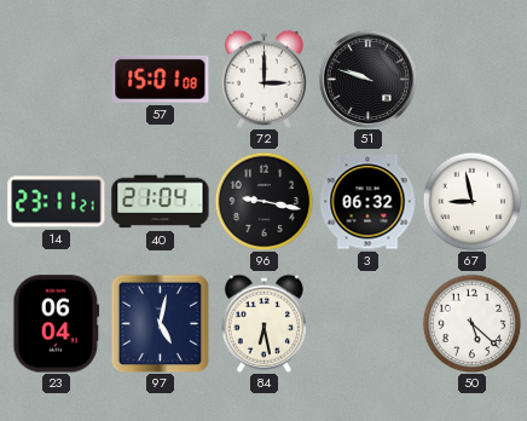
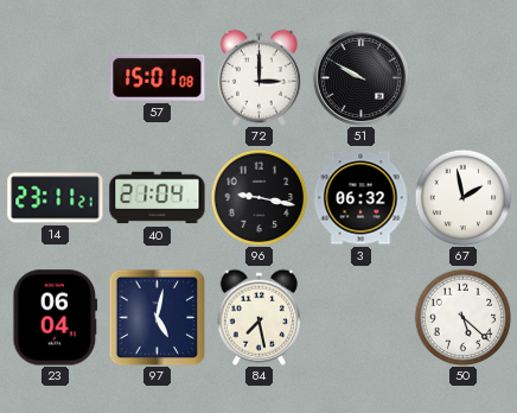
51: 9:48 -> 9:50 (360, 77)
67: 8:58 -> 1:58 (462, 197)
84: 6:28 -> 7:28 (258, 317)
